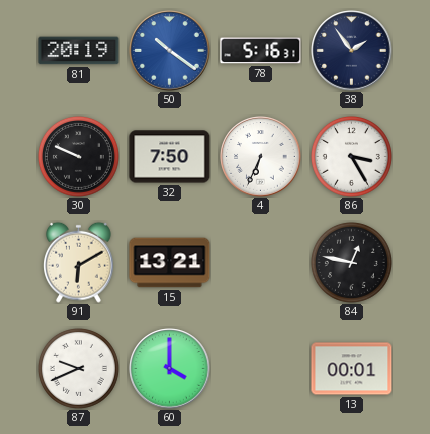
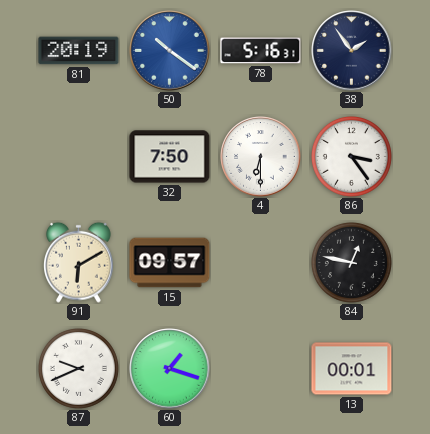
30: 9:49 -> none (78, 156)
4: 6:34 -> 6:30 (261, 157)
86: 3:25 -> 3:24 (351, 156)
15: 13:21 -> 09:57 (170, 263)
60: 4:00 -> 1:18 (170, 369)
